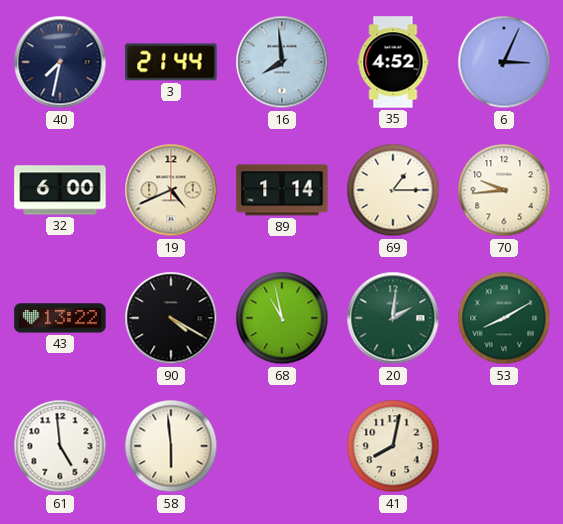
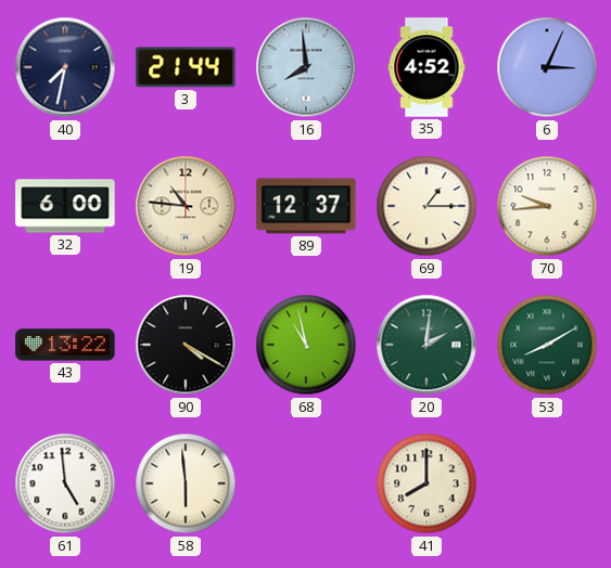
19: 4:41 -> 10:46 (186, 206)
89: 1:14 -> 12:37 (306, 206)
41: 8:02 -> 8:00 (427, 483)
